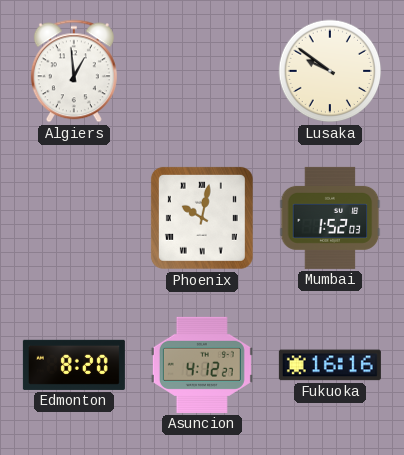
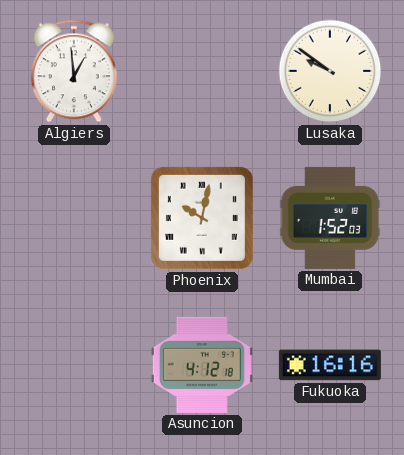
Edmonton: 8:20 -> none (74, 365)
Asuncion: 4:12:27 -> 4:12:18 (202, 365)
